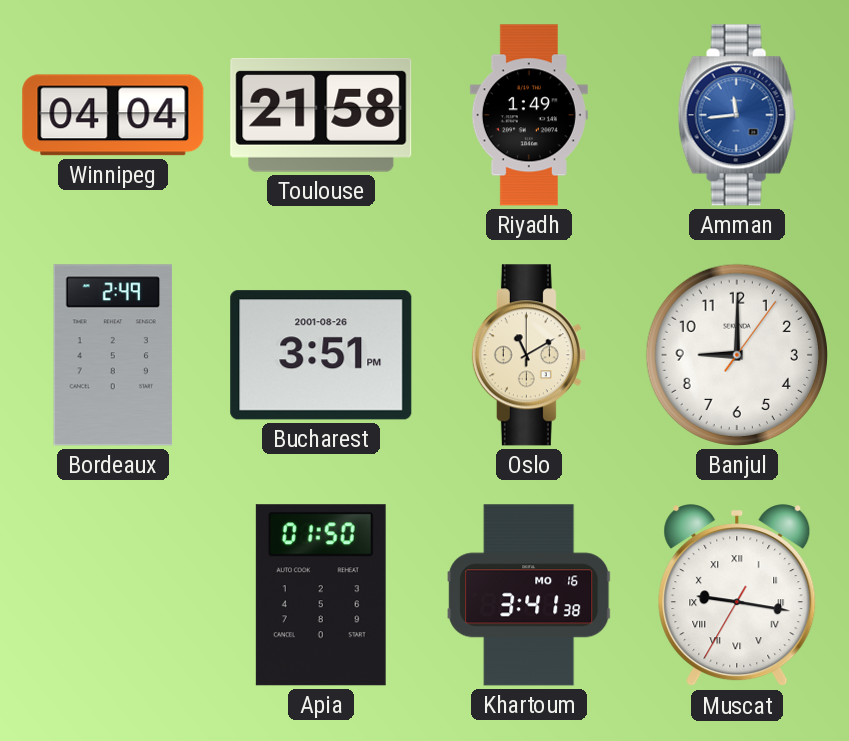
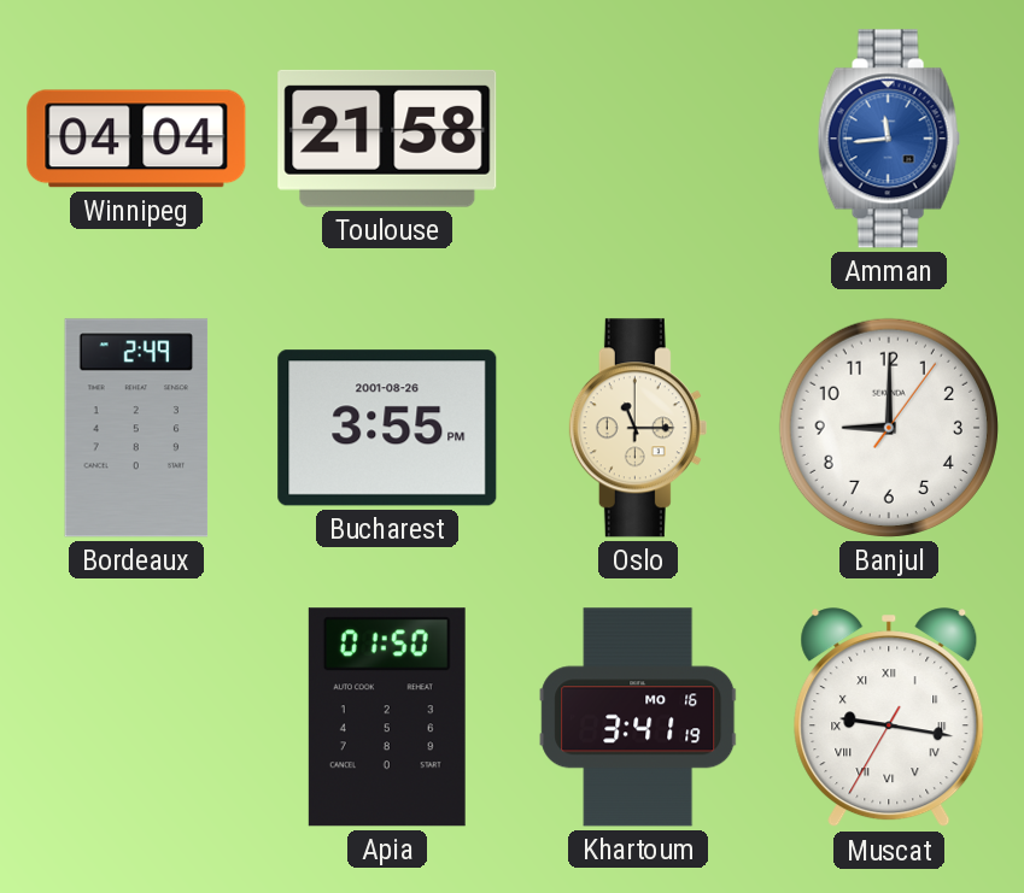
Riyadh: 1:49 -> none (529, 115)
Bucharest: 3:51 -> 3:55 (387, 428)
Oslo: 11:10 -> 11:15 (638, 428)
Khartoum: 3:41:38 -> 3:41:19 (638, 717)
